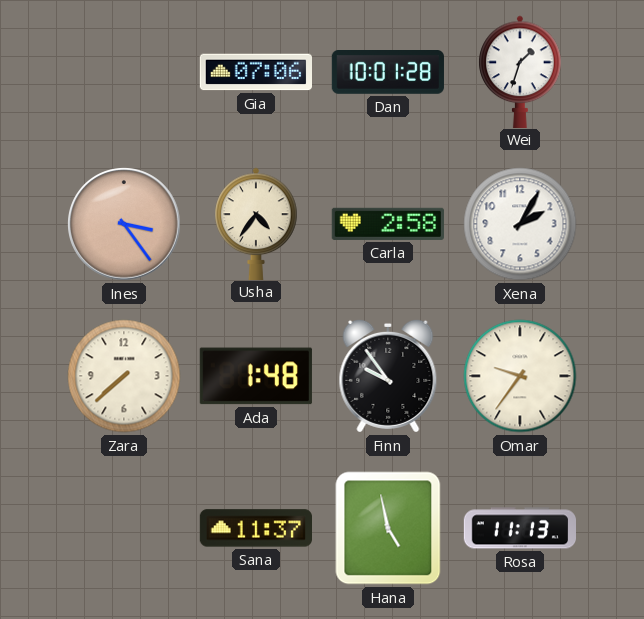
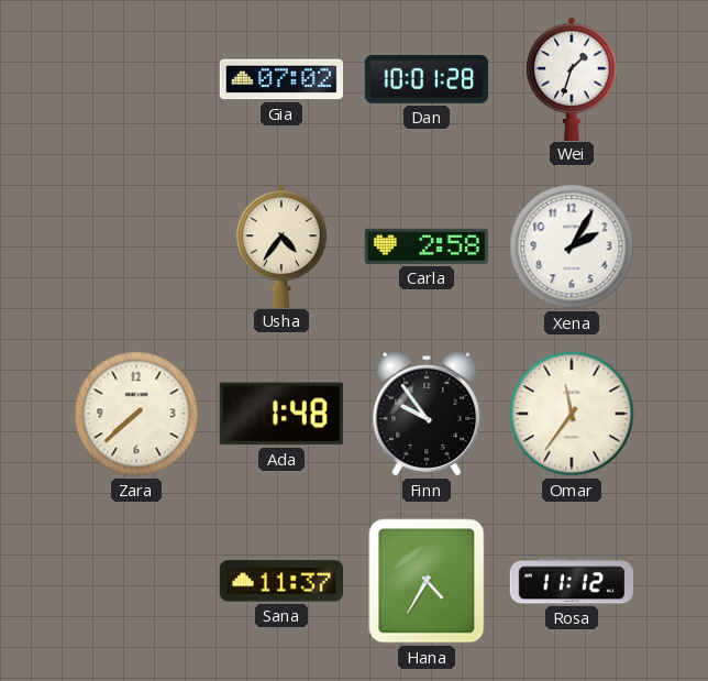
Gia: 07:06 -> 07:02 (280, 79)
Ines: 3:24 -> none (124, 224)
Omar: 9:36 -> 11:36 (572, 414)
Hana: 4:58 -> 4:35 (427, 581)
Rosa: 11:13 -> 11:12 (571, 581)
